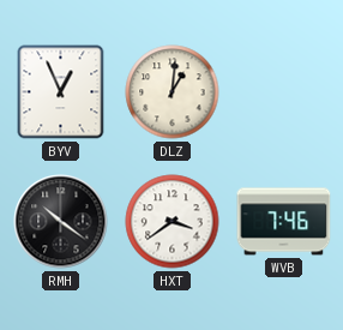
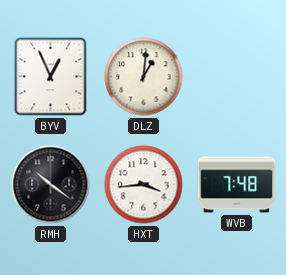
HXT: 3:39 -> 3:44 (144, 185)
WVB: 7:46 -> 7:48 (237, 185)
